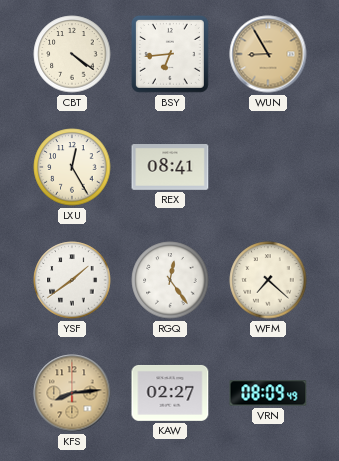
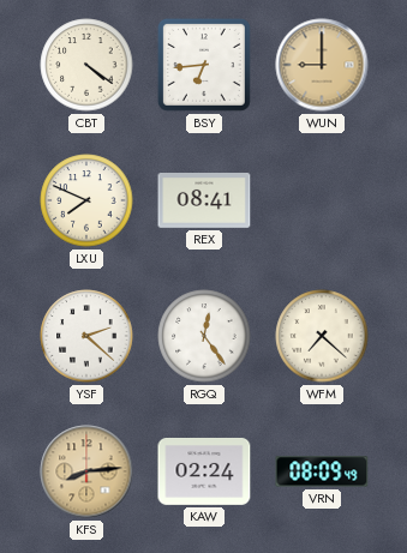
WUN: 8:55 -> 9:00 (322, 65)
LXU: 12:25 -> 7:49 (86, 200)
YSF: 1:39 -> 2:22 (86, 336)
KAW: 02:27 -> 02:24 (204, 471)
